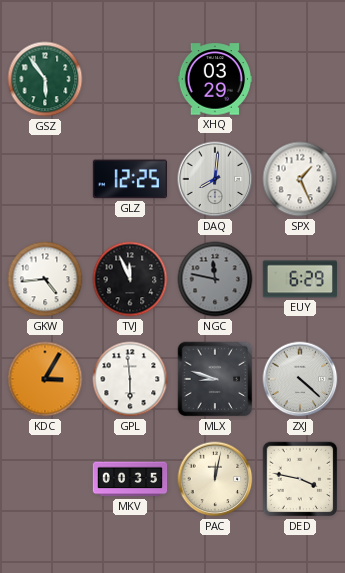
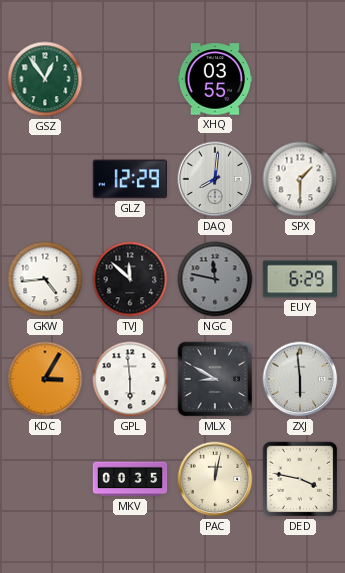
GSZ: 5:54 -> 12:54 (45, 79)
XHQ: 03:29 -> 03:55 (214, 79)
GLZ: 12:25 -> 12:29 (129, 179)
SPX: 1:26 -> 1:30 (300, 179)
TVJ: 11:56 -> 11:52 (130, 279)
MLX: 8:48 -> 8:50 (215, 379)
ZXJ: 4:22 -> 5:59 (300, 379)
